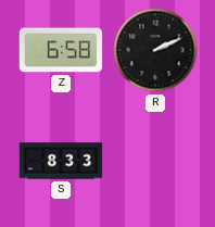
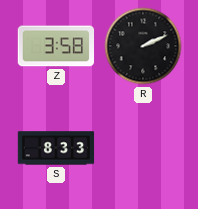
Z: 6:58 -> 3:58 (56, 46)
